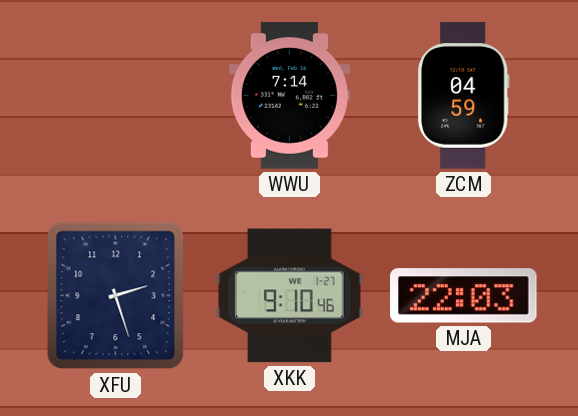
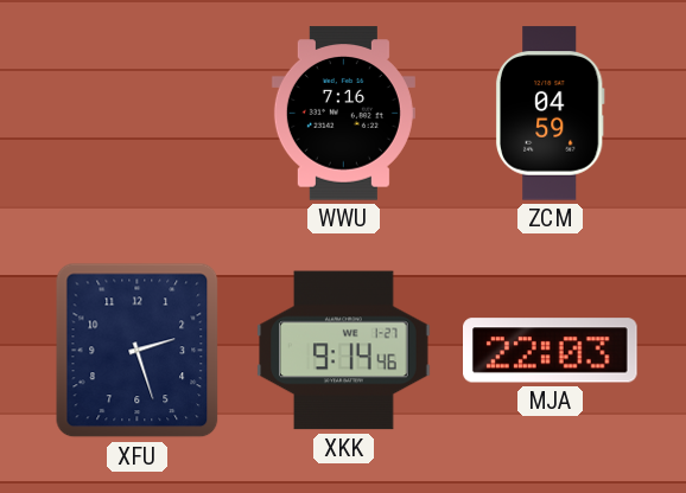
WWU: 7:14 -> 7:16 (343, 114)
XKK: 9:10 -> 9:14 (344, 351)
